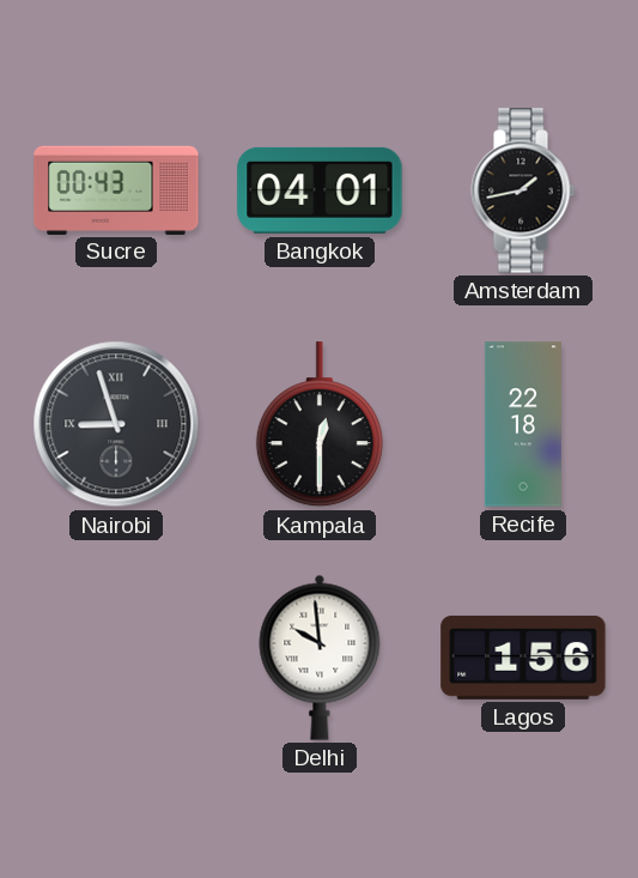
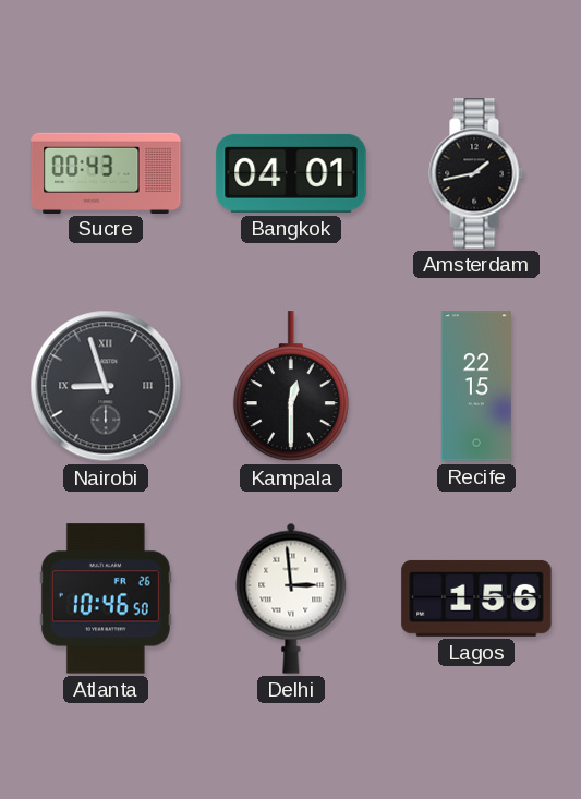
Recife: 22:18 -> 22:15 (476, 386)
Atlanta: none -> 10:46 (106, 598)
Delhi: 9:59 -> 2:59 (291, 598)
